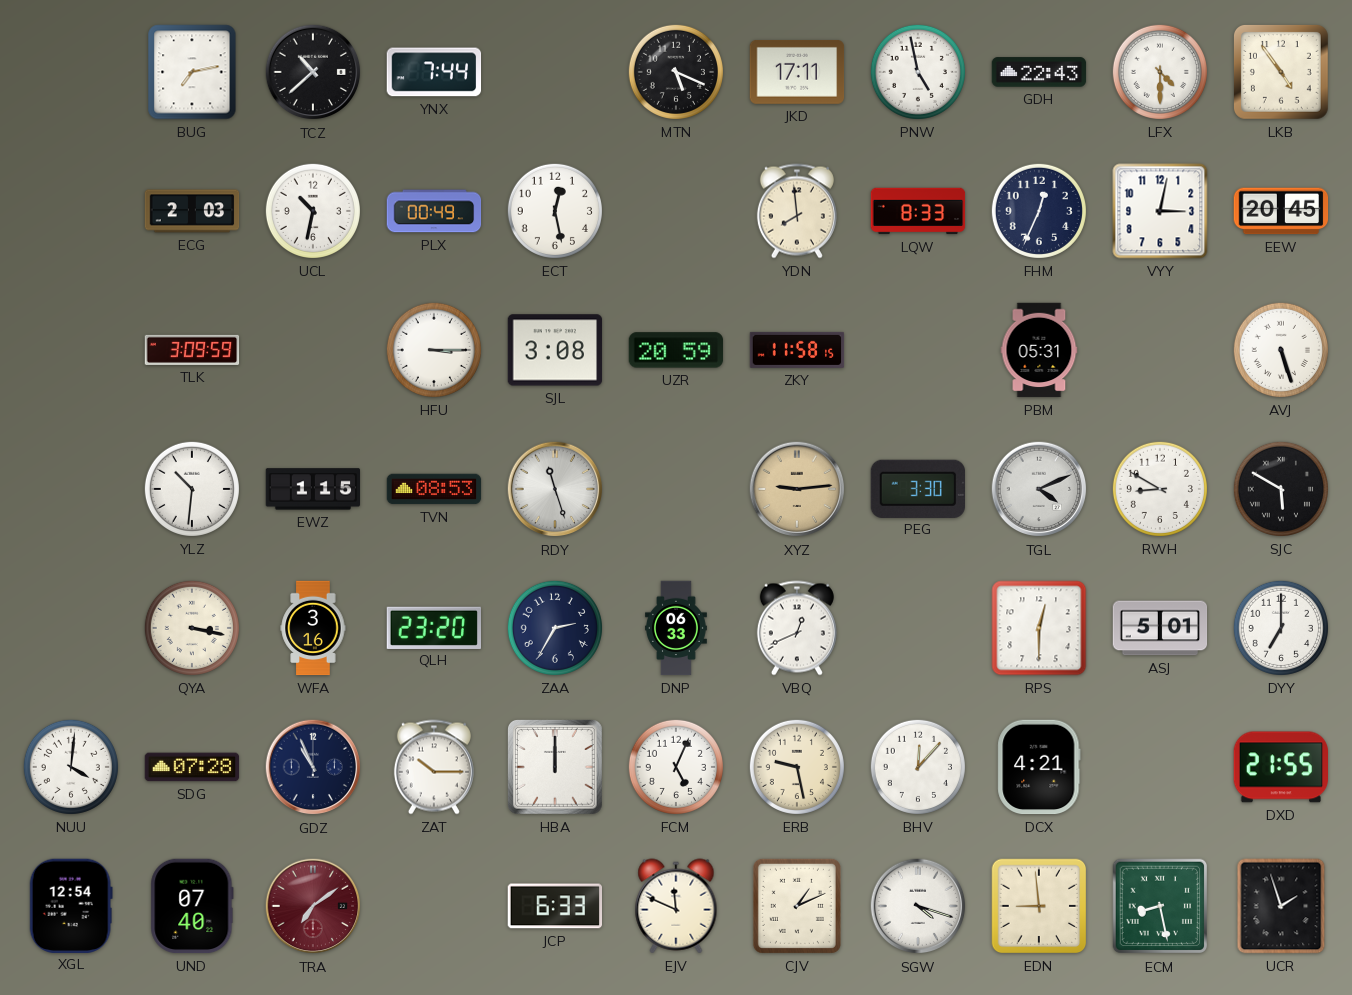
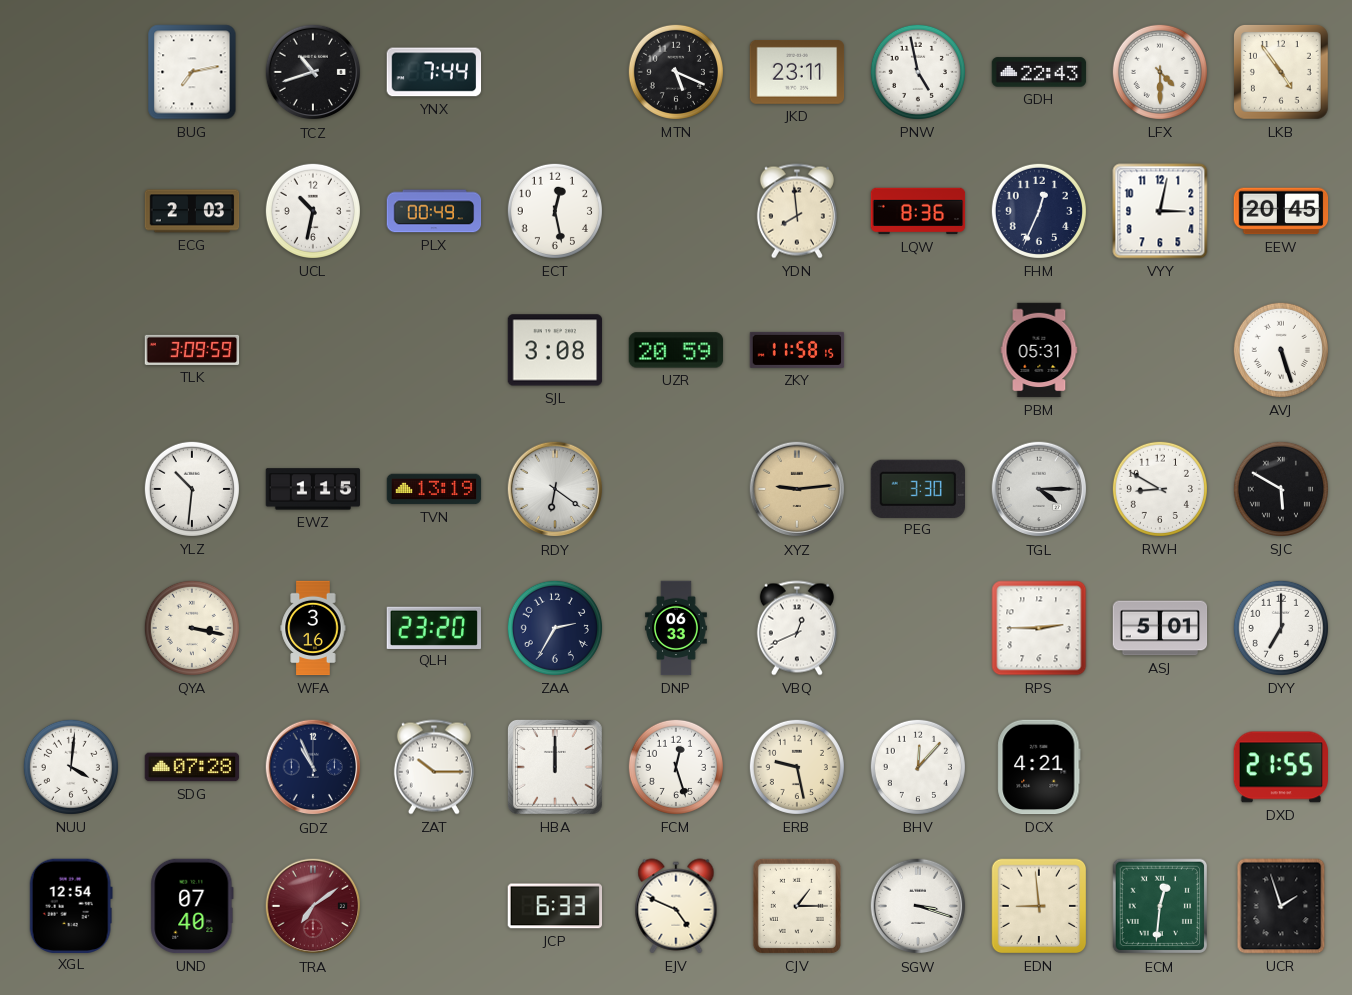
TCZ: 10:38 -> 10:42 (313, 72)
JKD: 17:11 -> 23:11 (797, 72)
LQW: 8:33 -> 8:36 (918, 211)
HFU: 3:15 -> none (434, 350)
TVN: 08:53 -> 13:19 (434, 489)
RDY: 11:27 -> 6:21 (555, 489)
TGL: 4:11 -> 4:15 (1039, 489)
RPS: 12:30 -> 2:45 (1039, 628)
FCM: 5:04 -> 12:27 (676, 767)
EJV: 11:49 -> 4:49 (676, 906)
CJV: 1:11 -> 1:15 (797, 906)
SGW: 4:18 -> 3:18 (918, 906)
ECM: 8:28 -> 12:31 (1160, 906)
